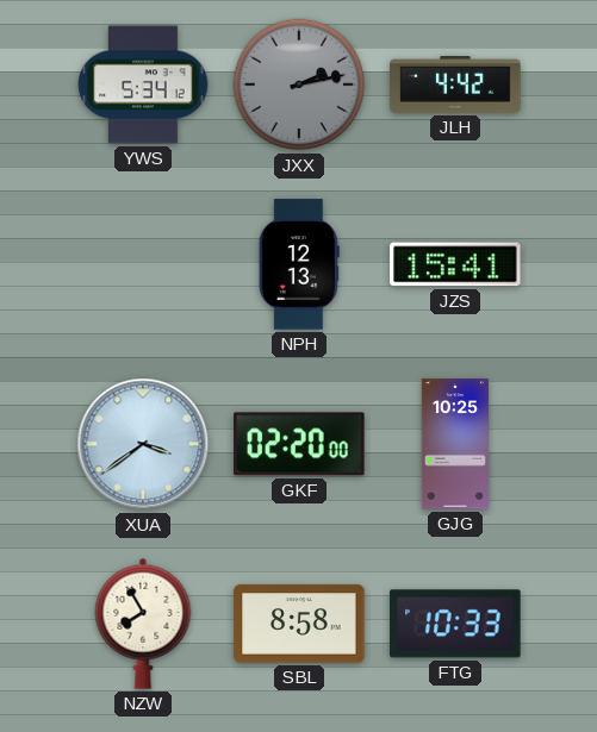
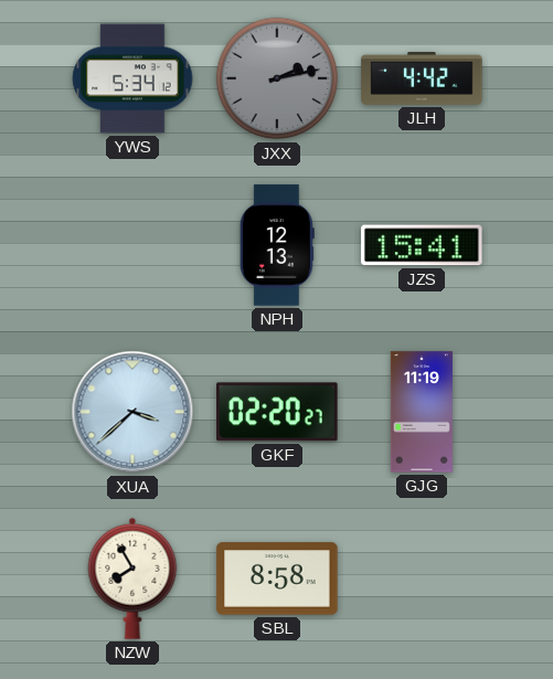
XUA: 3:39 -> 3:38 (132, 412)
GKF: 02:20:00 -> 02:20:27 (277, 412)
GJG: 10:25 -> 11:19 (422, 412)
FTG: 10:33 -> none (455, 624)
